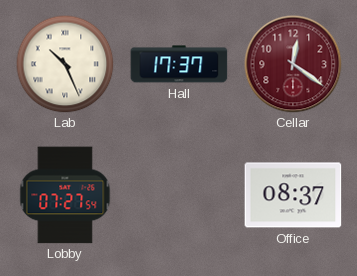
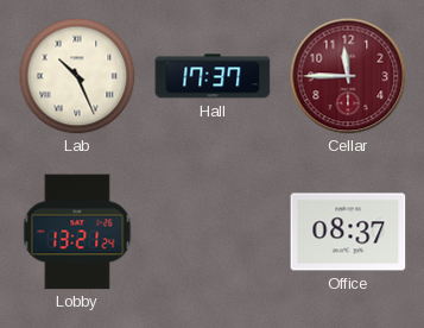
Cellar: 12:21 -> 11:45 (348, 76)
Lobby: 07:27 -> 13:21 (77, 232)
